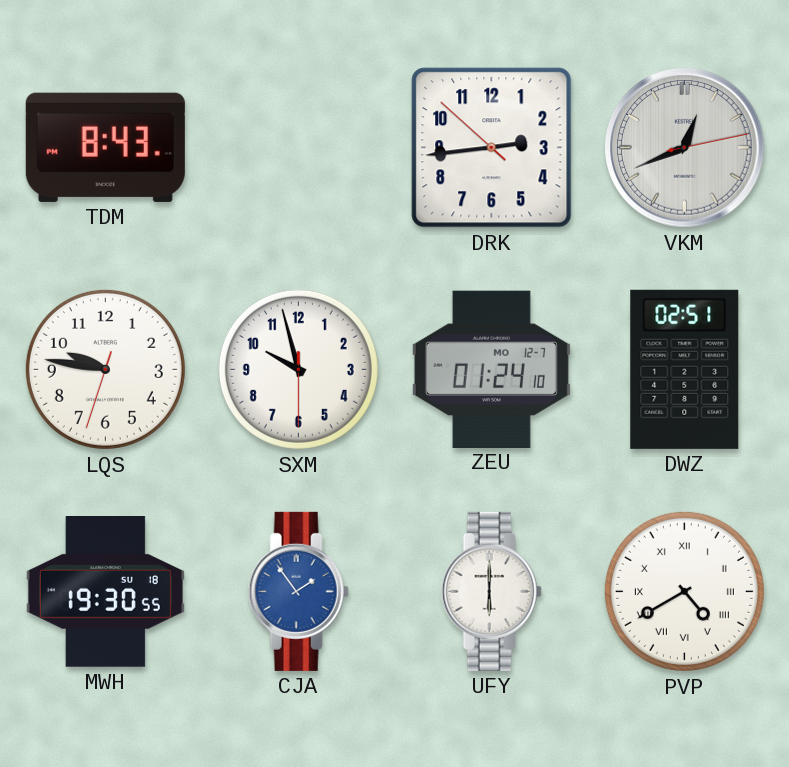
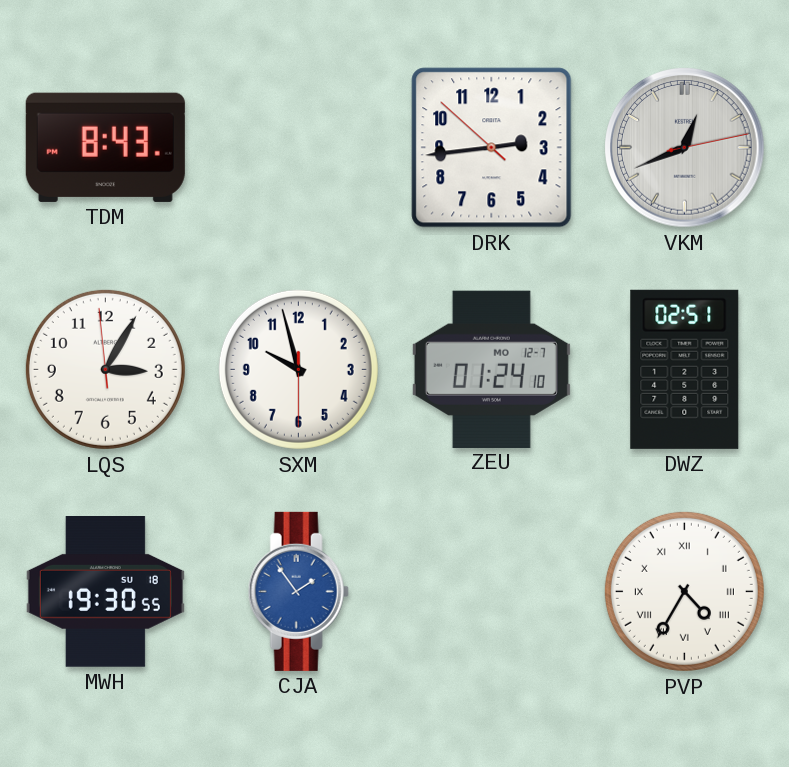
LQS: 9:46 -> 3:04 (105, 369)
UFY: 6:00 -> none (491, 591)
PVP: 4:40 -> 4:35 (684, 591)
